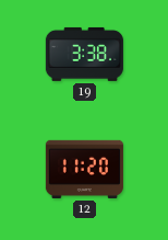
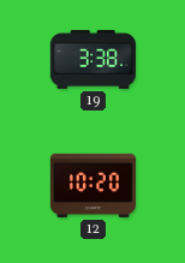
12: 11:20 -> 10:20 (92, 185)
